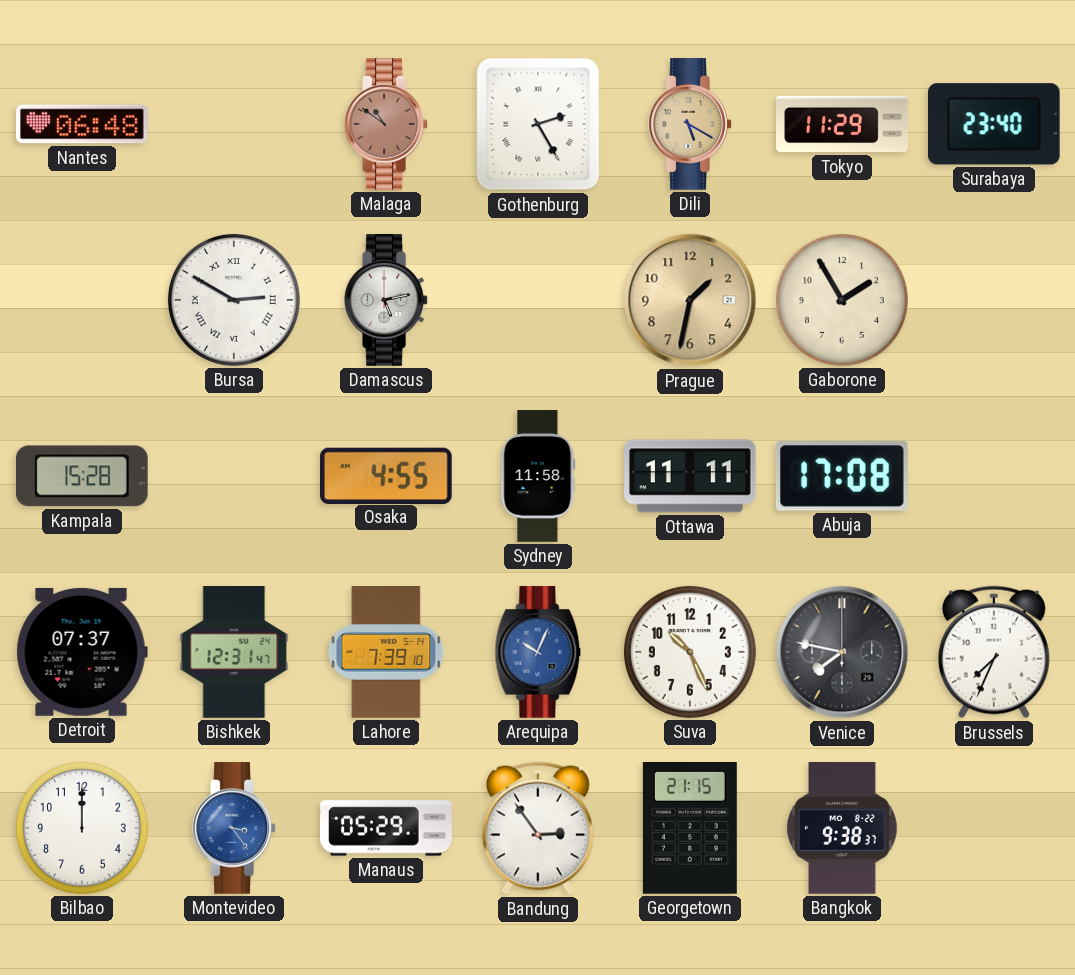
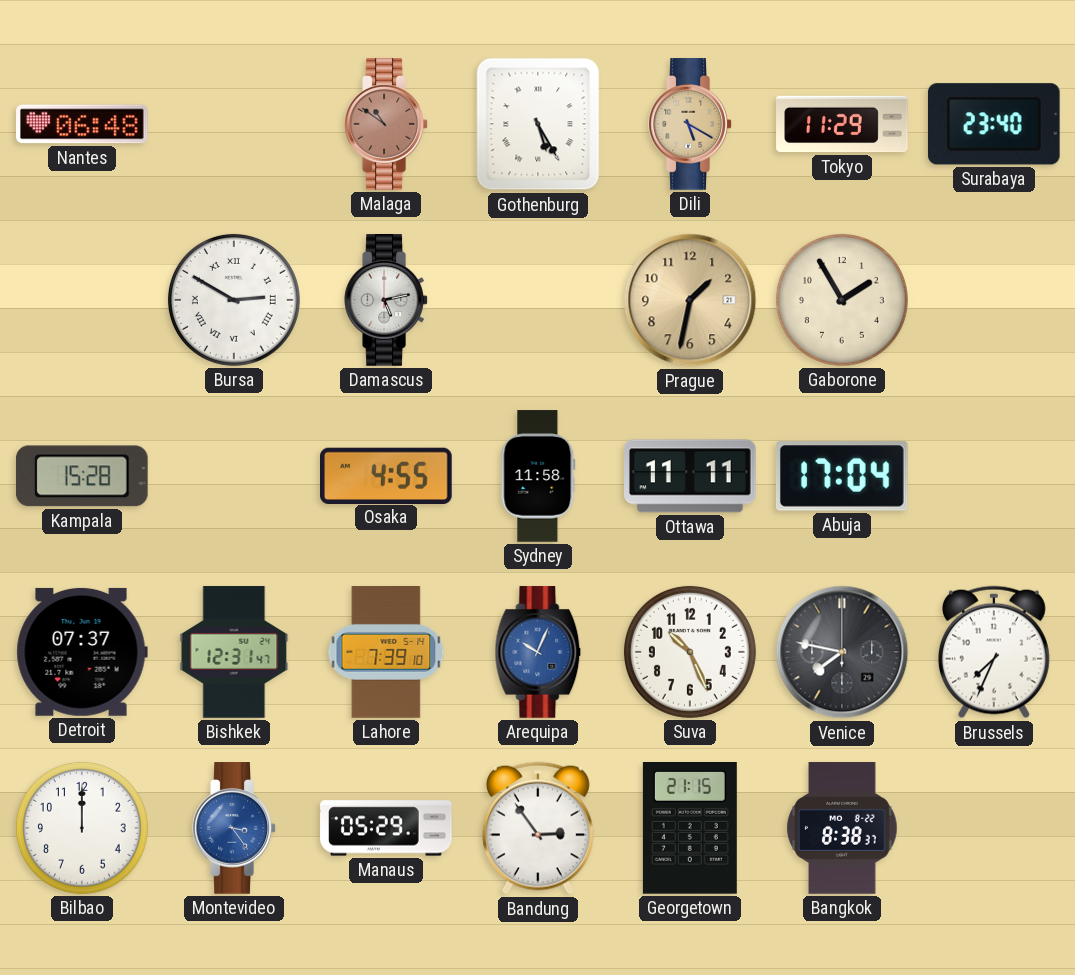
Gothenburg: 2:25 -> 5:25 (538, 124)
Abuja: 17:08 -> 17:04 (842, 476)
Bangkok: 9:38 -> 8:38 (842, 828)
